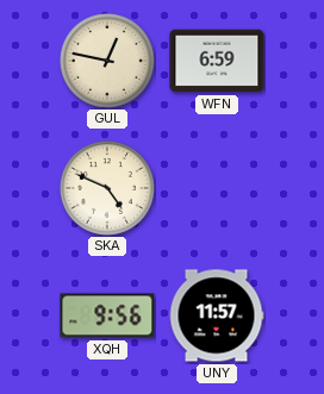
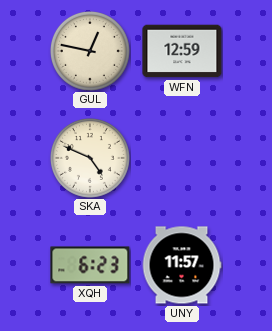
WFN: 6:59 -> 12:59 (182, 51)
XQH: 9:56 -> 6:23 (90, 265)
